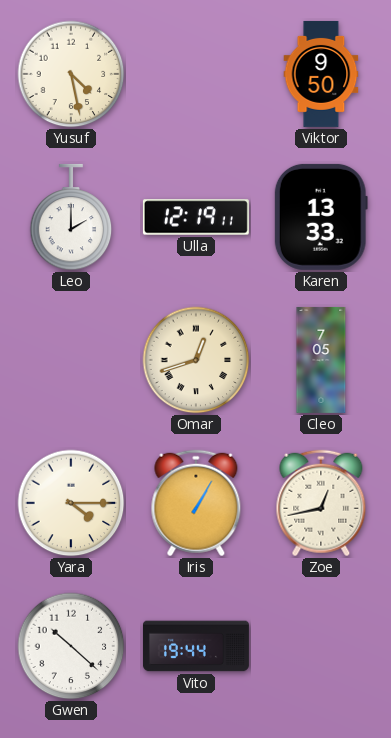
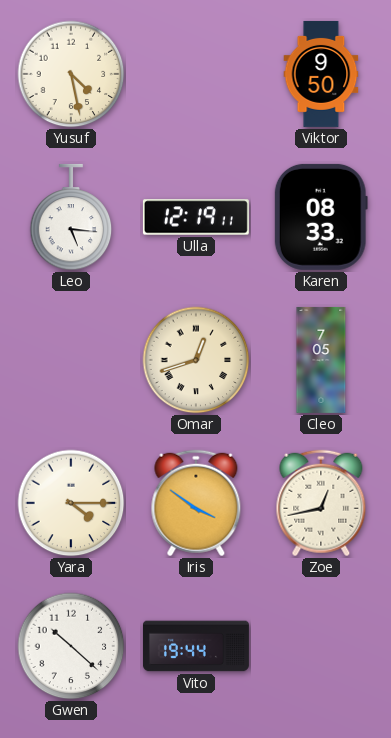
Leo: 2:00 -> 5:16 (71, 217)
Karen: 13:33 -> 08:33 (321, 217)
Iris: 1:05 -> 3:51 (196, 503)
